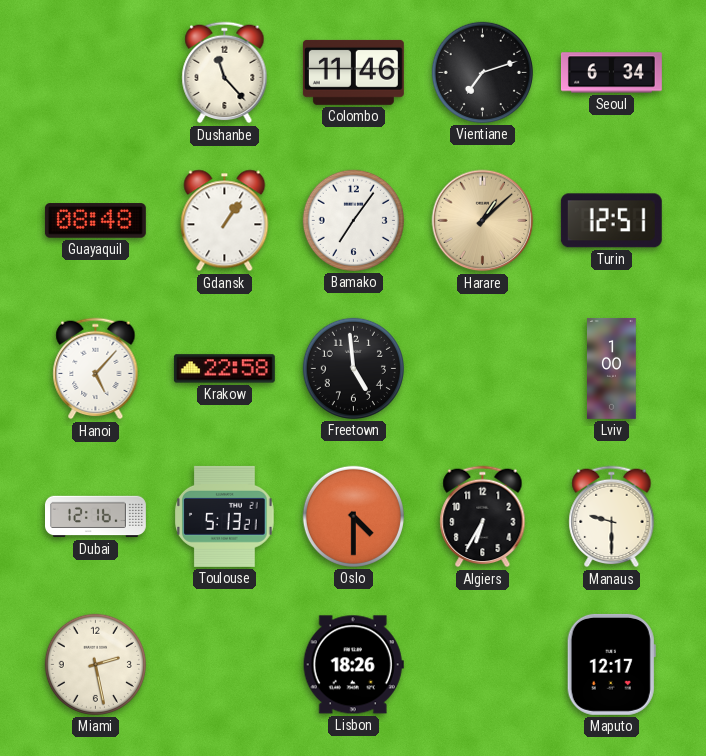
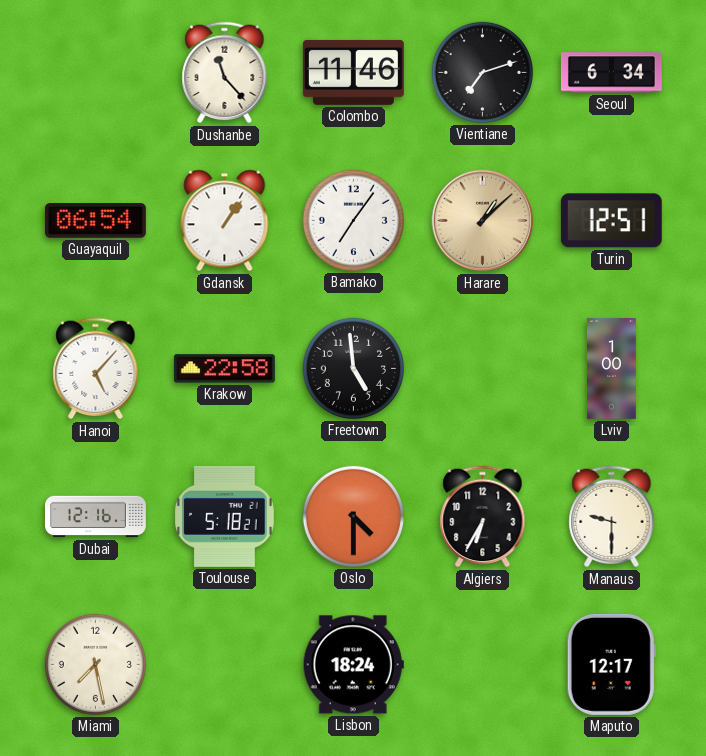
Guayaquil: 08:48 -> 06:54 (95, 221)
Toulouse: 5:13 -> 5:18 (225, 516)
Miami: 2:28 -> 7:28 (95, 664)
Lisbon: 18:26 -> 18:24 (353, 665)
